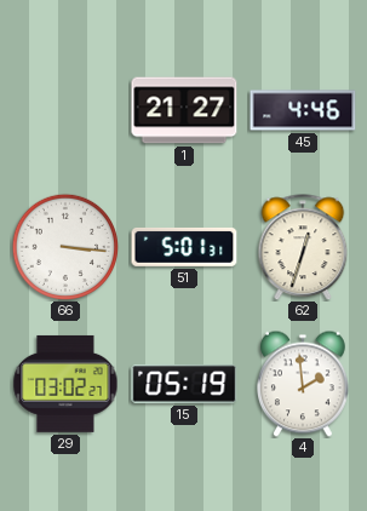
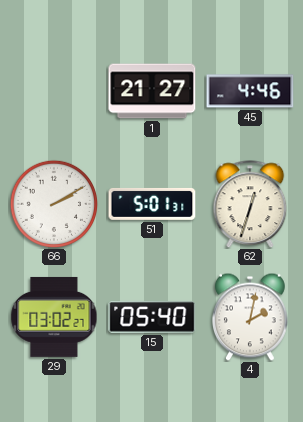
66: 3:16 -> 2:10 (54, 204)
15: 05:19 -> 05:40 (152, 317)
4: 1:59 -> 2:02 (251, 317)
